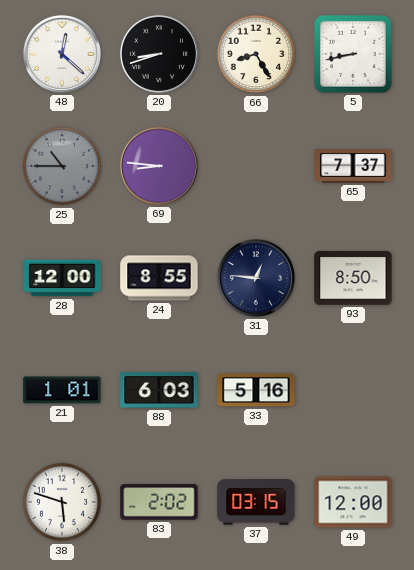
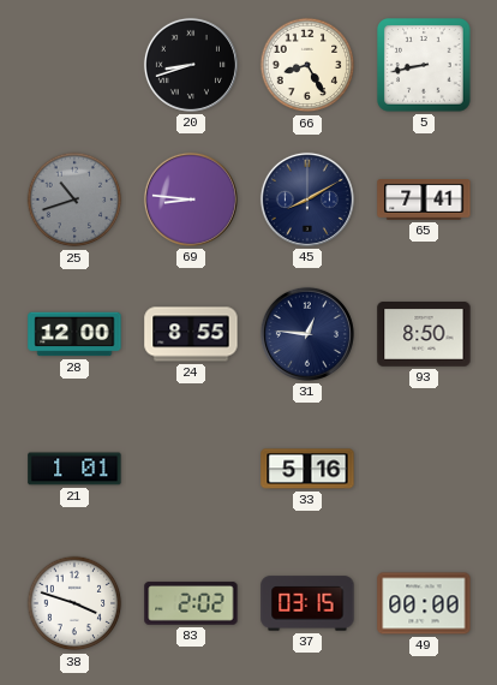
48: 12:22 -> none (62, 54)
25: 10:45 -> 10:42 (74, 199)
45: none -> 8:10 (307, 199)
65: 7:37 -> 7:41 (424, 201)
88: 6:03 -> none (159, 390)
38: 5:48 -> 3:48 (74, 603)
49: 12:00 -> 00:00 (424, 603)
